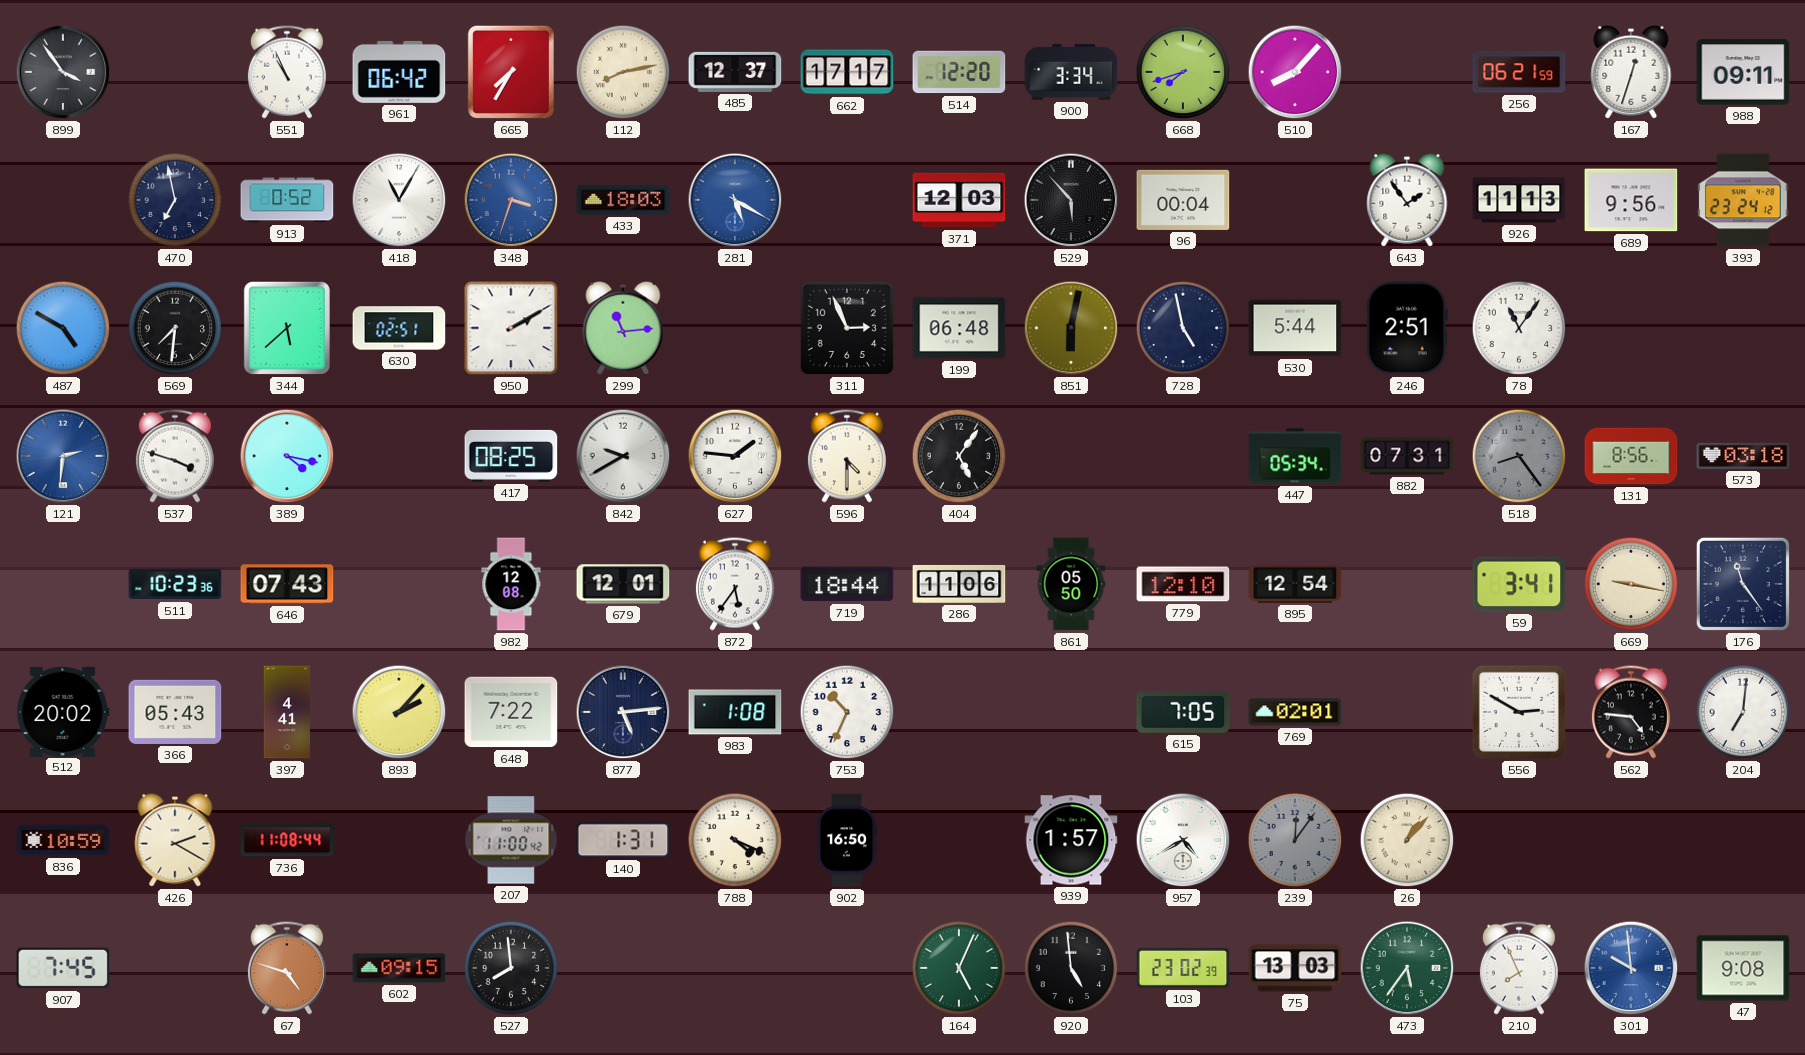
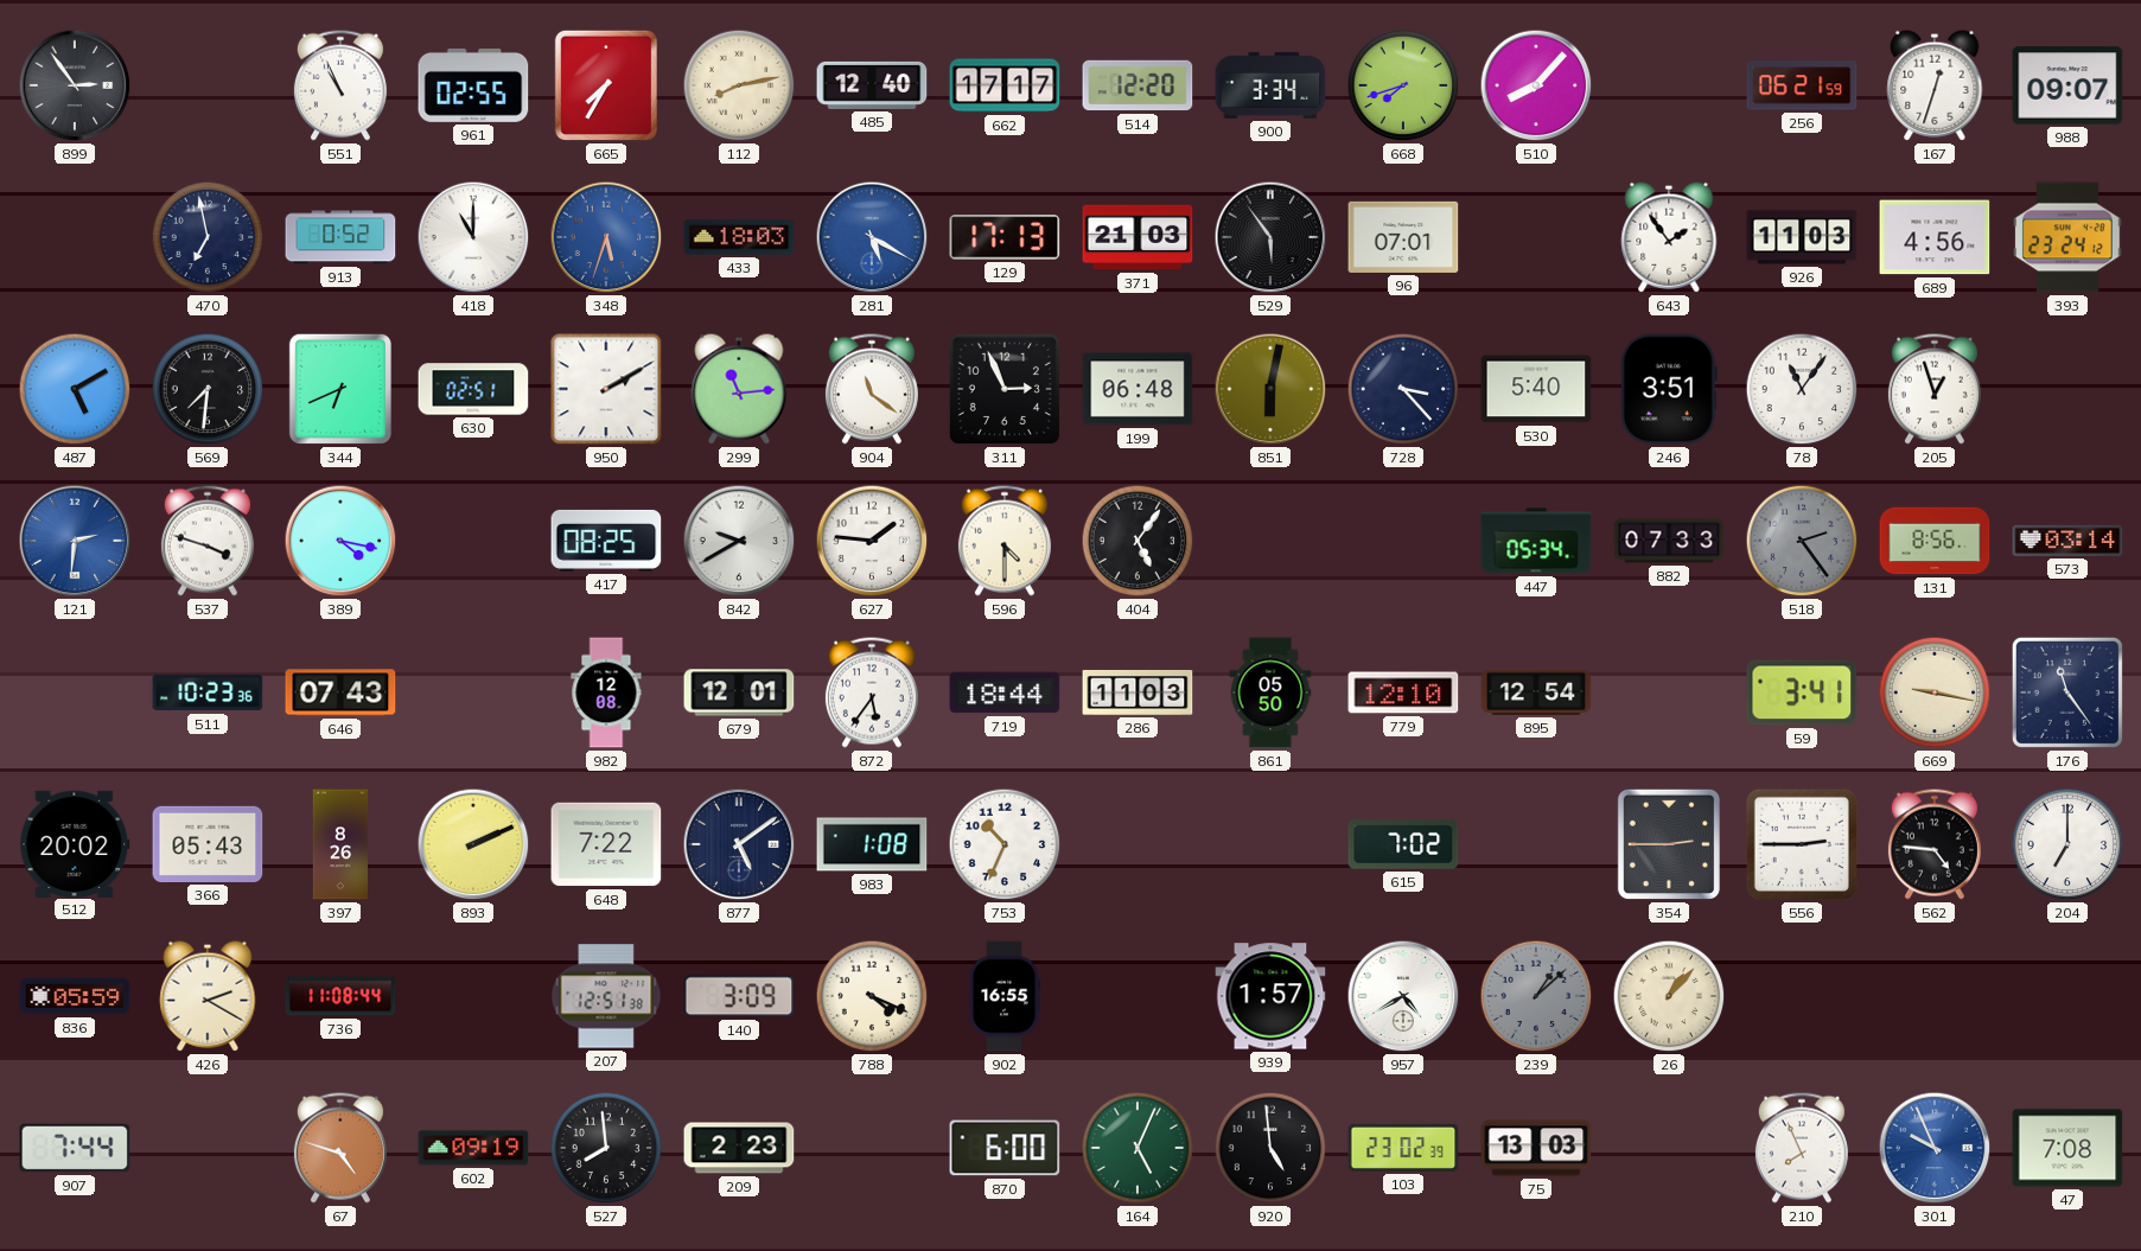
899: 3:54 -> 2:54 (75, 85)
961: 06:42 -> 02:55 (473, 85)
485: 12:37 -> 12:40 (872, 85)
988: 09:11 -> 09:07 (2067, 85)
418: 11:05 -> 11:00 (473, 237)
348: 3:33 -> 5:33 (606, 237)
129: none -> 17:13 (1005, 237)
371: 12:03 -> 21:03 (1138, 237)
529: 5:53 -> 5:54 (1270, 237)
96: 00:04 -> 07:01 (1403, 237)
926: 11:13 -> 11:03 (1802, 237)
689: 9:56 -> 4:56 (1935, 237)
487: 4:50 -> 5:10 (75, 389)
344: 5:38 -> 6:41 (340, 389)
904: none -> 11:21 (872, 389)
728: 4:58 -> 3:23 (1403, 389)
530: 5:44 -> 5:40 (1536, 389)
246: 2:51 -> 3:51 (1669, 389)
205: none -> 12:57 (1935, 389)
882: 07:31 -> 07:33 (1669, 541)
518: 8:24 -> 2:24 (1802, 541)
573: 03:18 -> 03:14 (2067, 541)
286: 11:06 -> 11:03 (1138, 692)
397: 4:41 -> 8:26 (340, 844)
893: 2:07 -> 2:11 (473, 844)
877: 5:14 -> 5:09 (739, 844)
615: 7:05 -> 7:02 (1403, 845)
769: 02:01 -> none (1295, 712)
354: none -> 2:45 (1669, 844)
556: 2:50 -> 2:45 (1802, 844)
204: 7:01 -> 7:00 (2067, 844)
836: 10:59 -> 05:59 (75, 996)
207: 11:00 -> 12:51 (606, 996)
140: 1:31 -> 3:09 (739, 996)
902: 16:50 -> 16:55 (1003, 996)
239: 12:06 -> 1:08 (1536, 996)
907: 7:45 -> 7:44 (75, 1148)
602: 09:15 -> 09:19 (473, 1148)
209: none -> 2:23 (739, 1148)
870: none -> 6:00 (1005, 1148)
473: 5:36 -> none (1407, 968)
301: 9:59 -> 9:56 (1935, 1148)
47: 9:08 -> 7:08 (2067, 1148)
